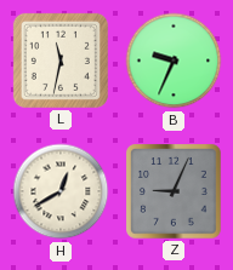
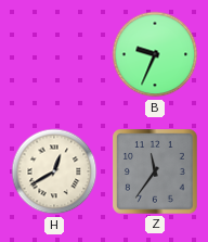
L: 11:32 -> none (61, 61)
Z: 9:04 -> 11:36 (155, 171)
